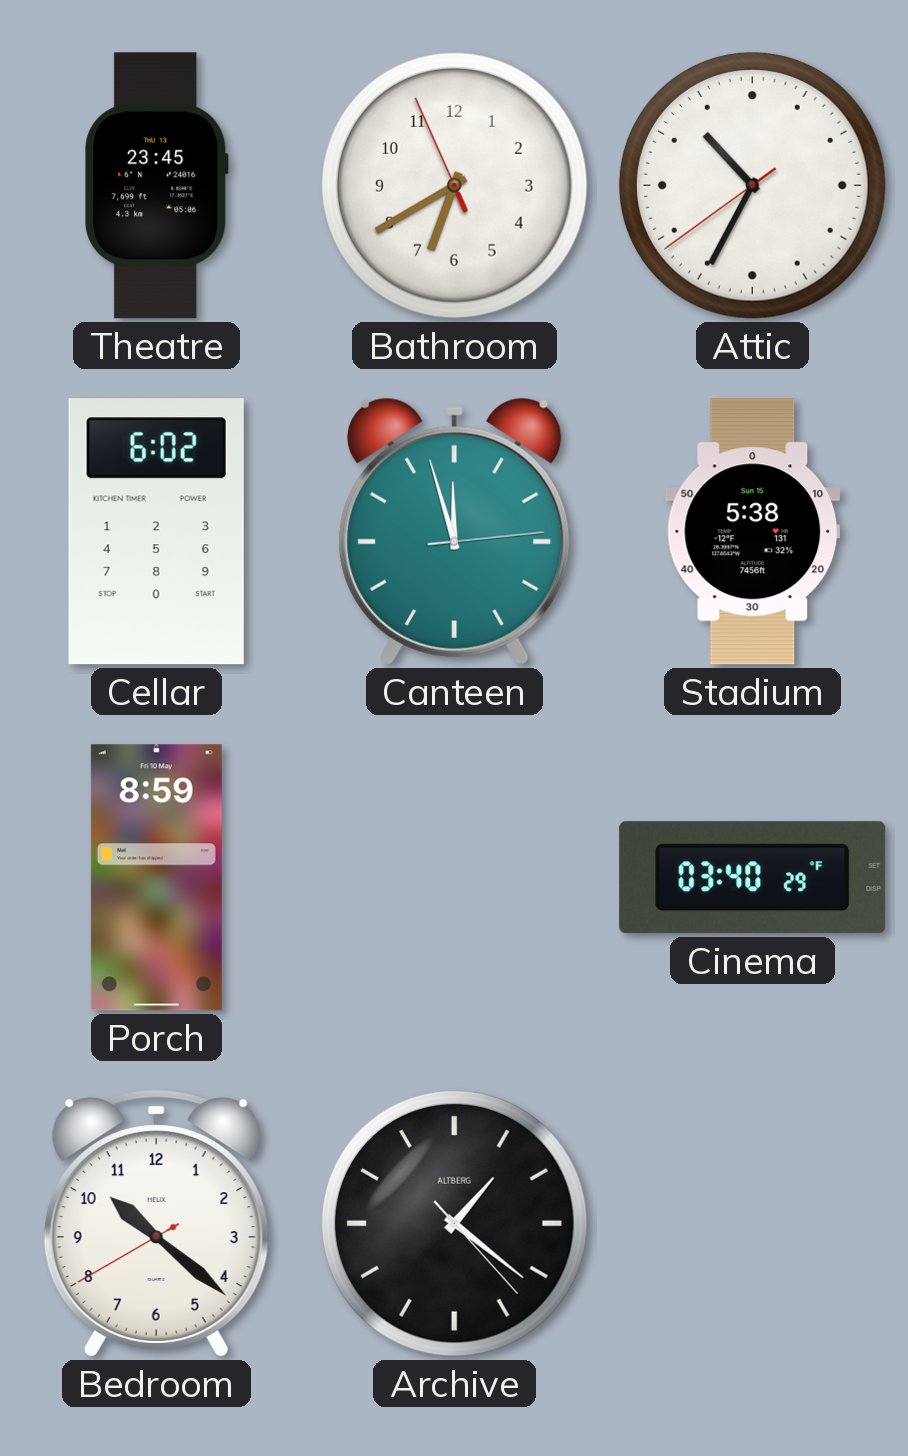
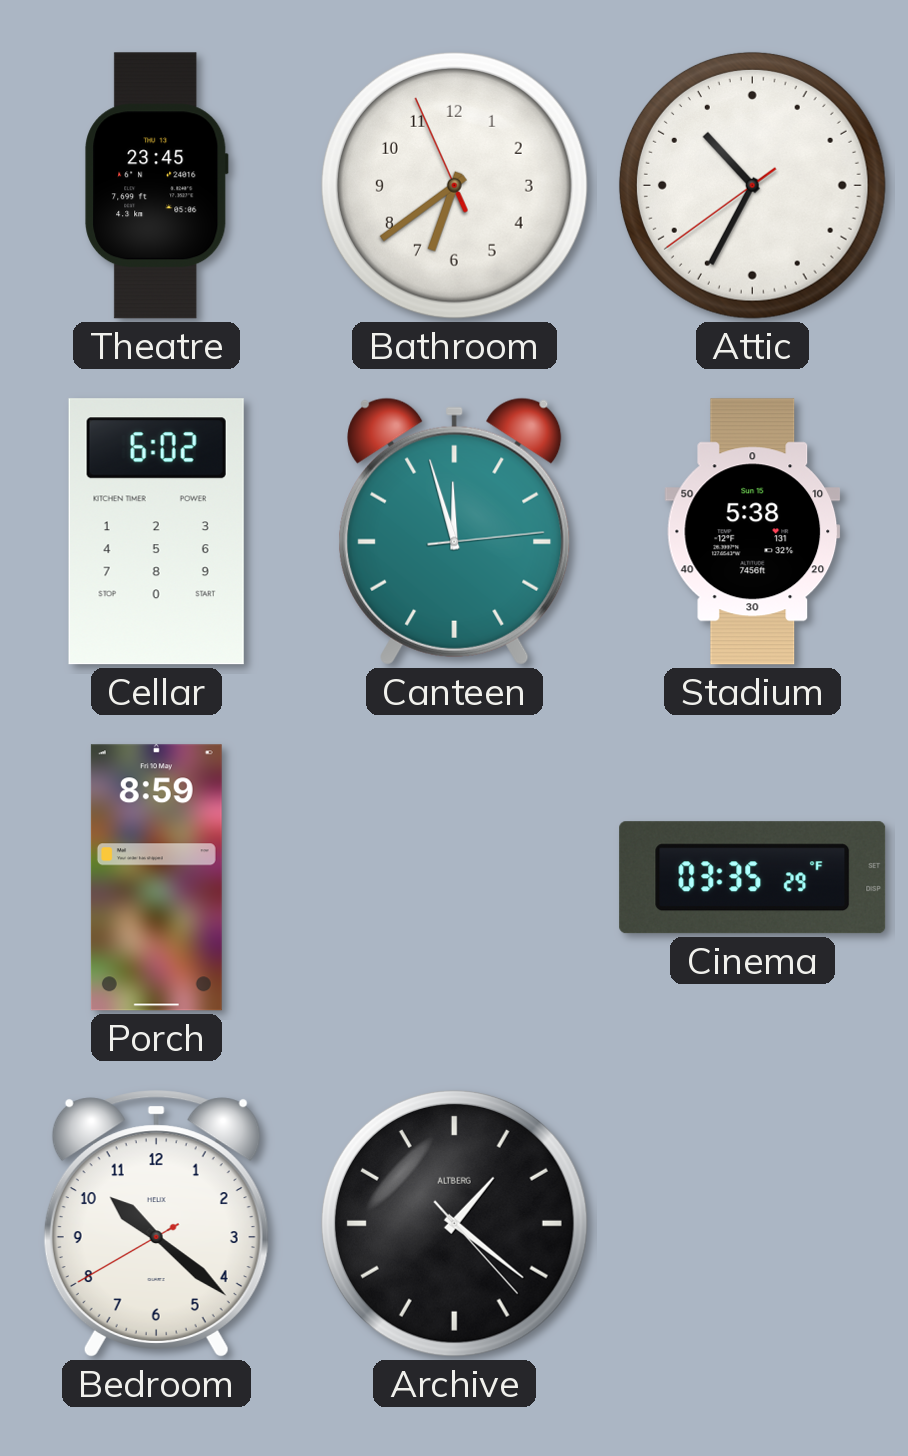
Bathroom: 6:39 -> 6:38 (454, 185)
Cinema: 03:40 -> 03:35 (753, 878)
